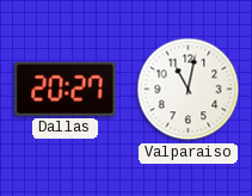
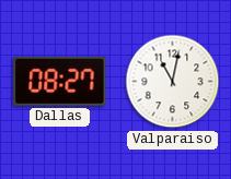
Dallas: 20:27 -> 08:27 (60, 81)
